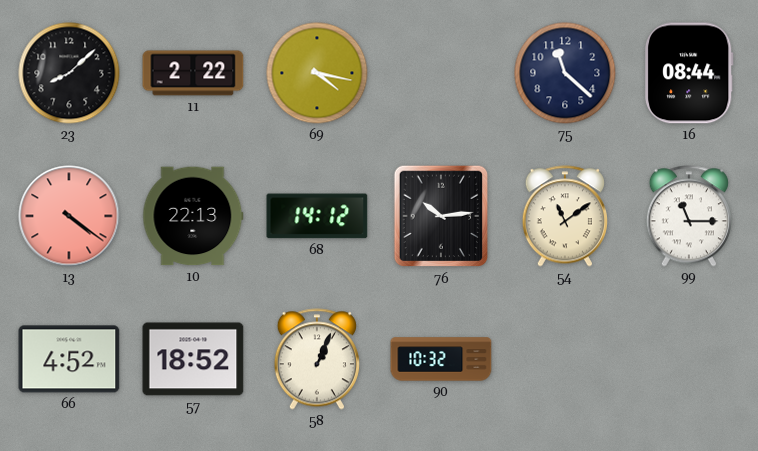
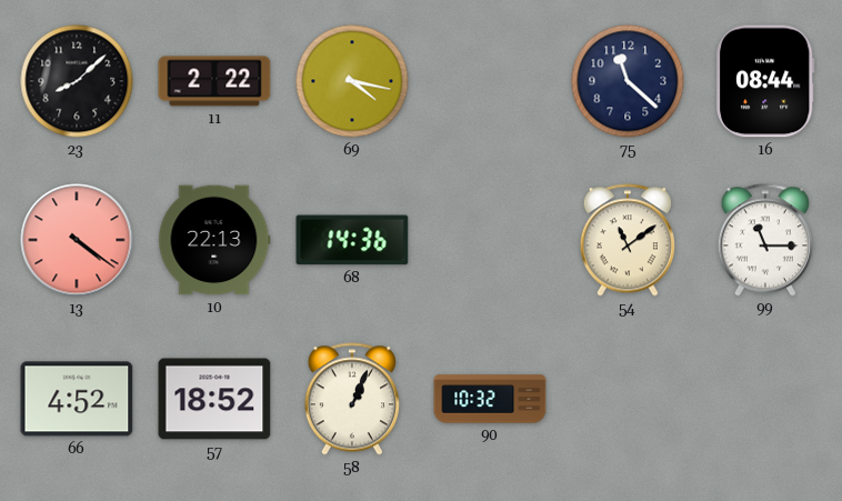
68: 14:12 -> 14:36 (352, 240)
76: 10:14 -> none (441, 216)
